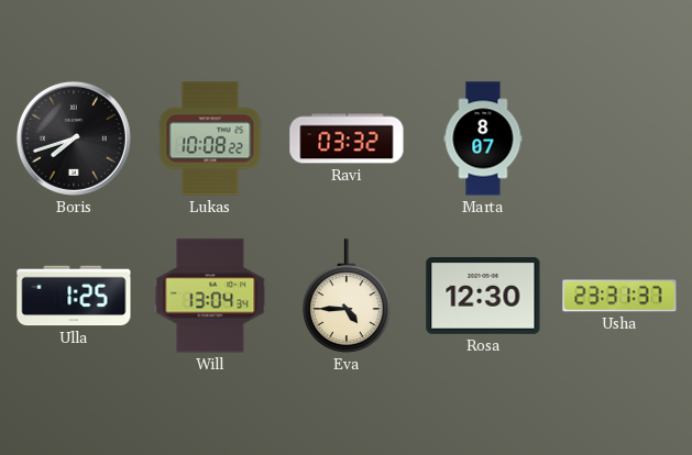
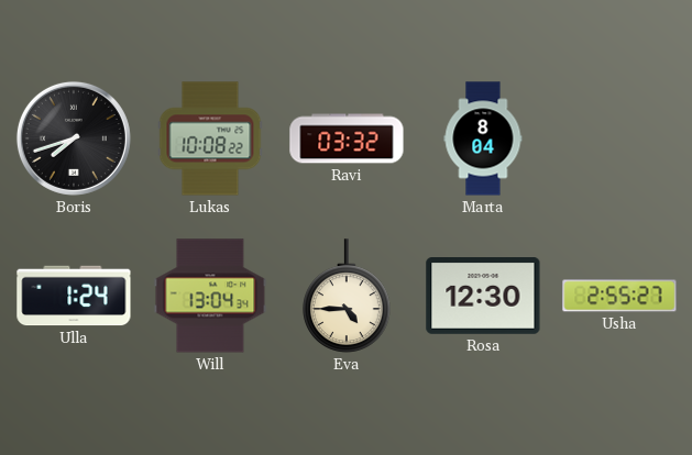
Marta: 8:07 -> 8:04 (483, 138)
Ulla: 1:25 -> 1:24 (74, 296)
Usha: 23:31 -> 2:55 (619, 296)
